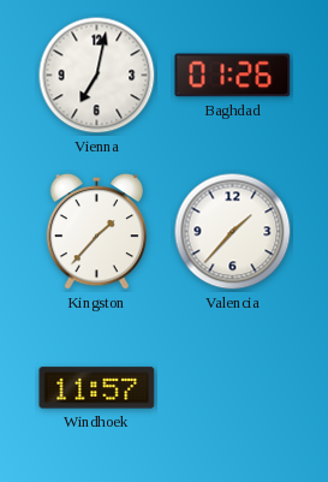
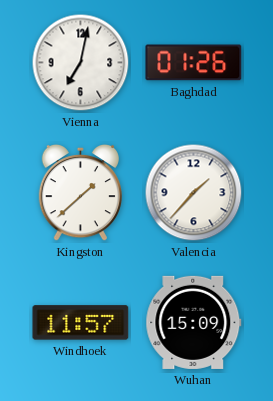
Kingston: 1:37 -> 1:38 (80, 193)
Wuhan: none -> 15:09 (194, 322)
